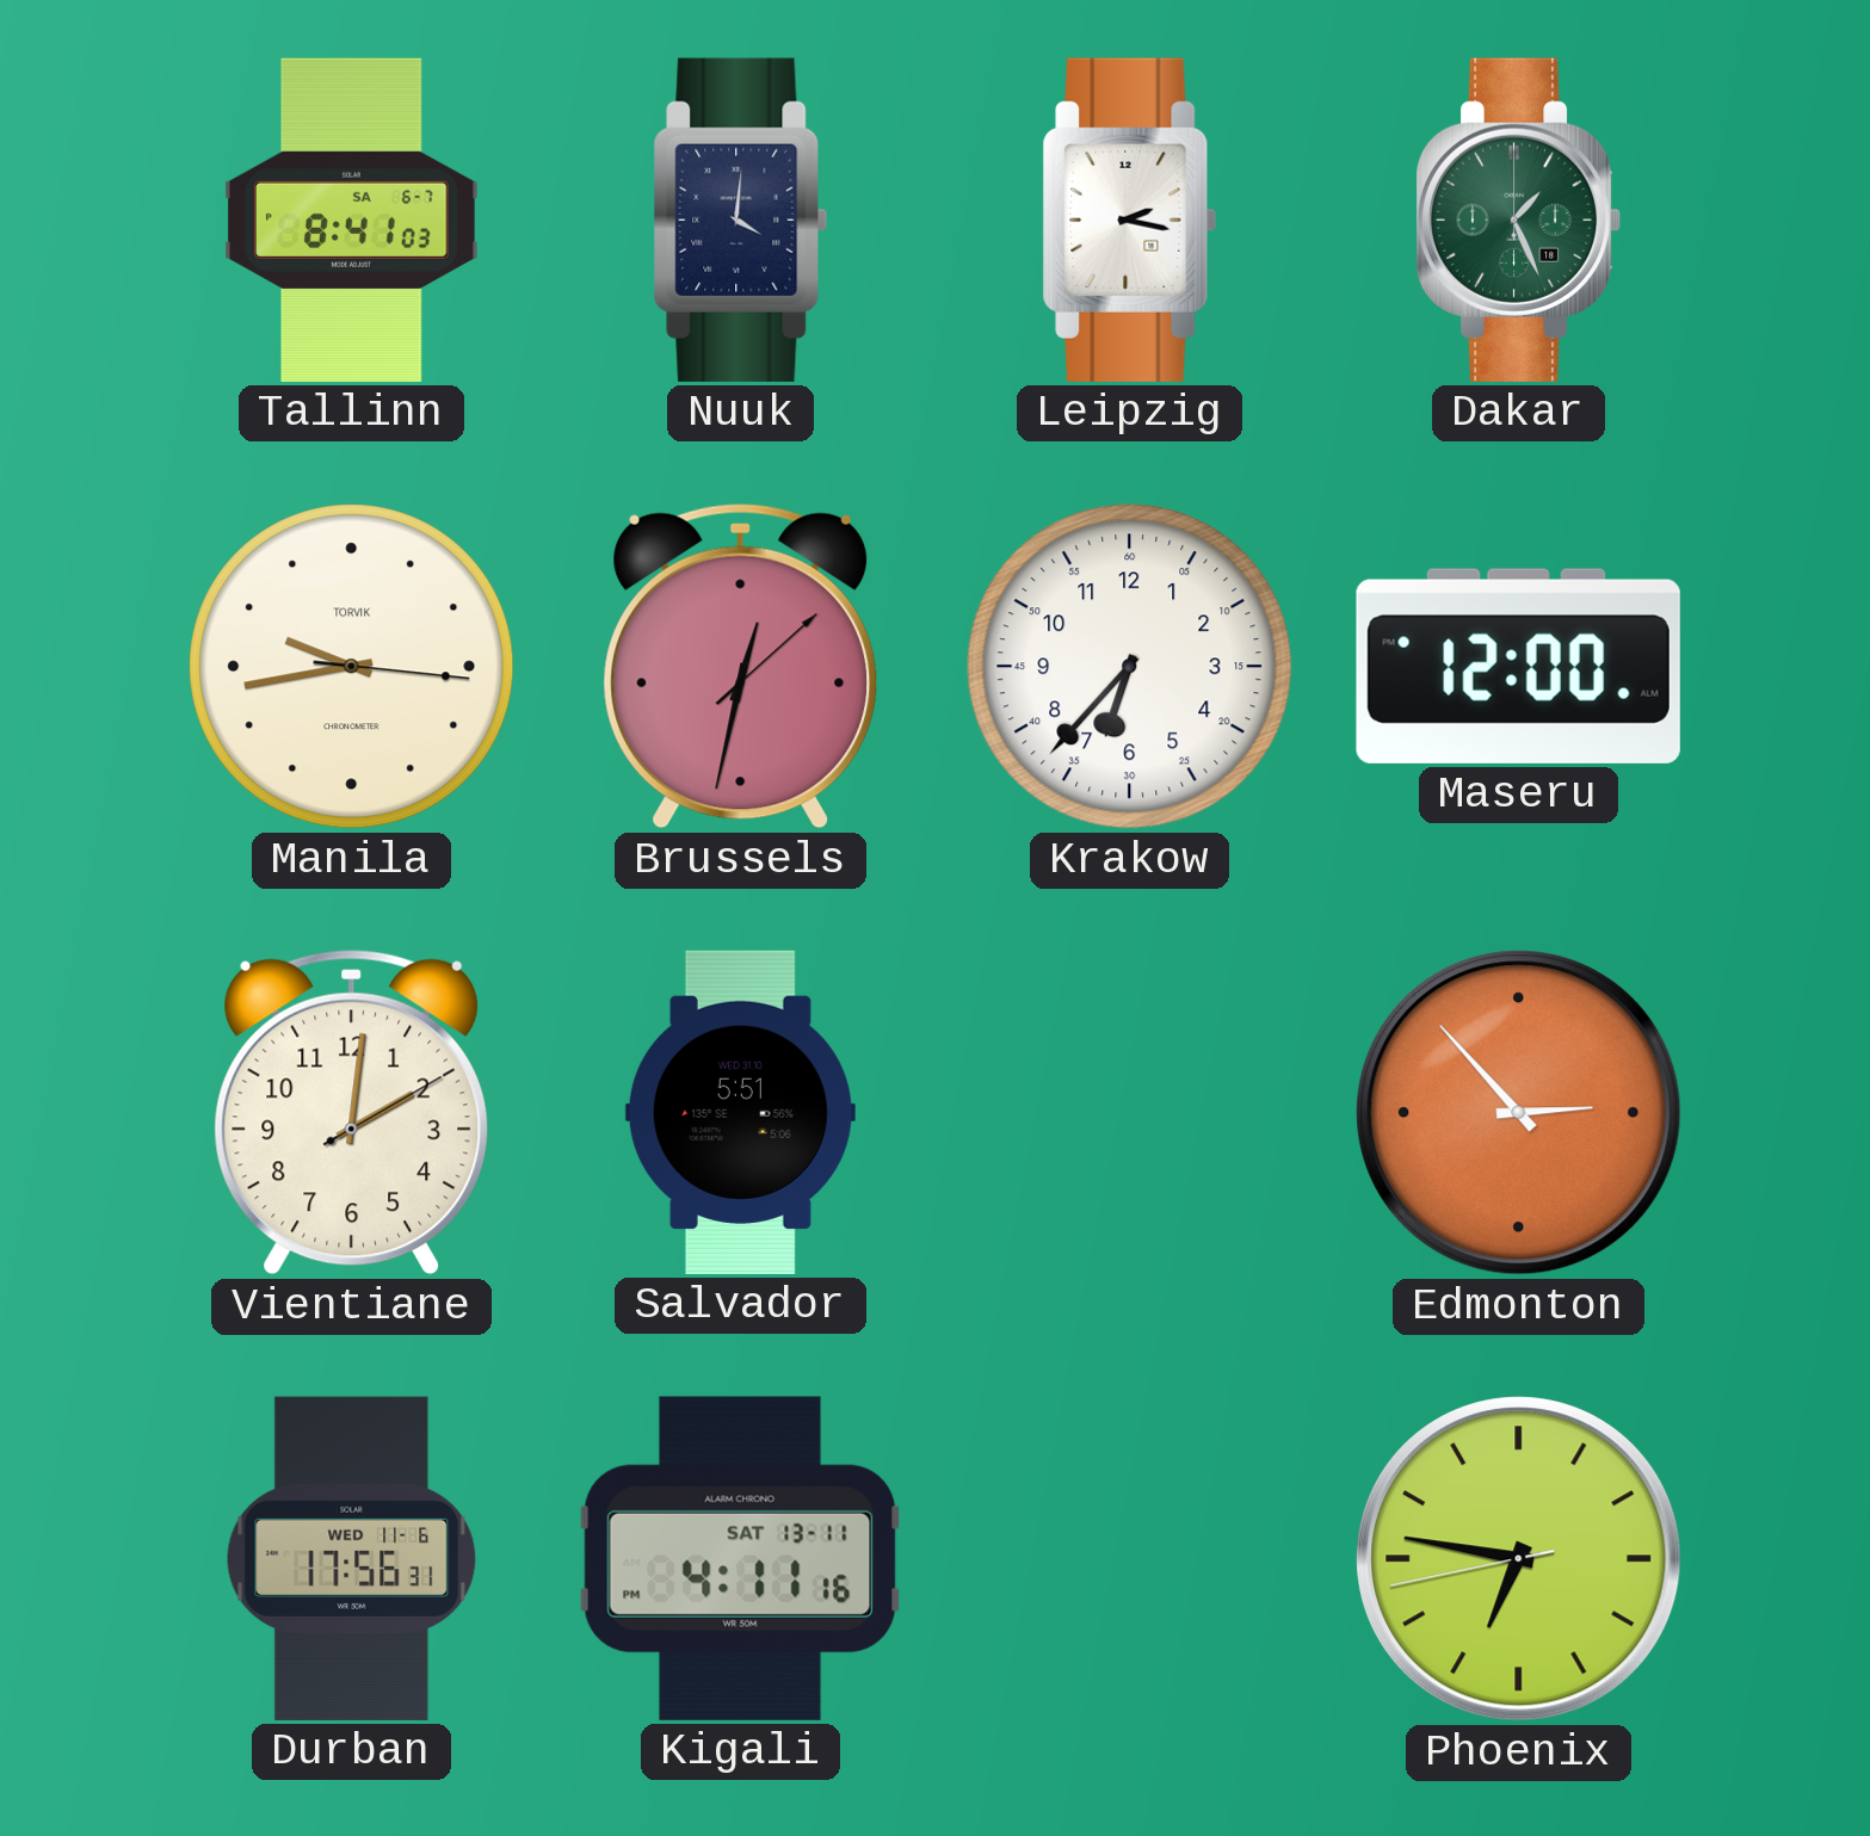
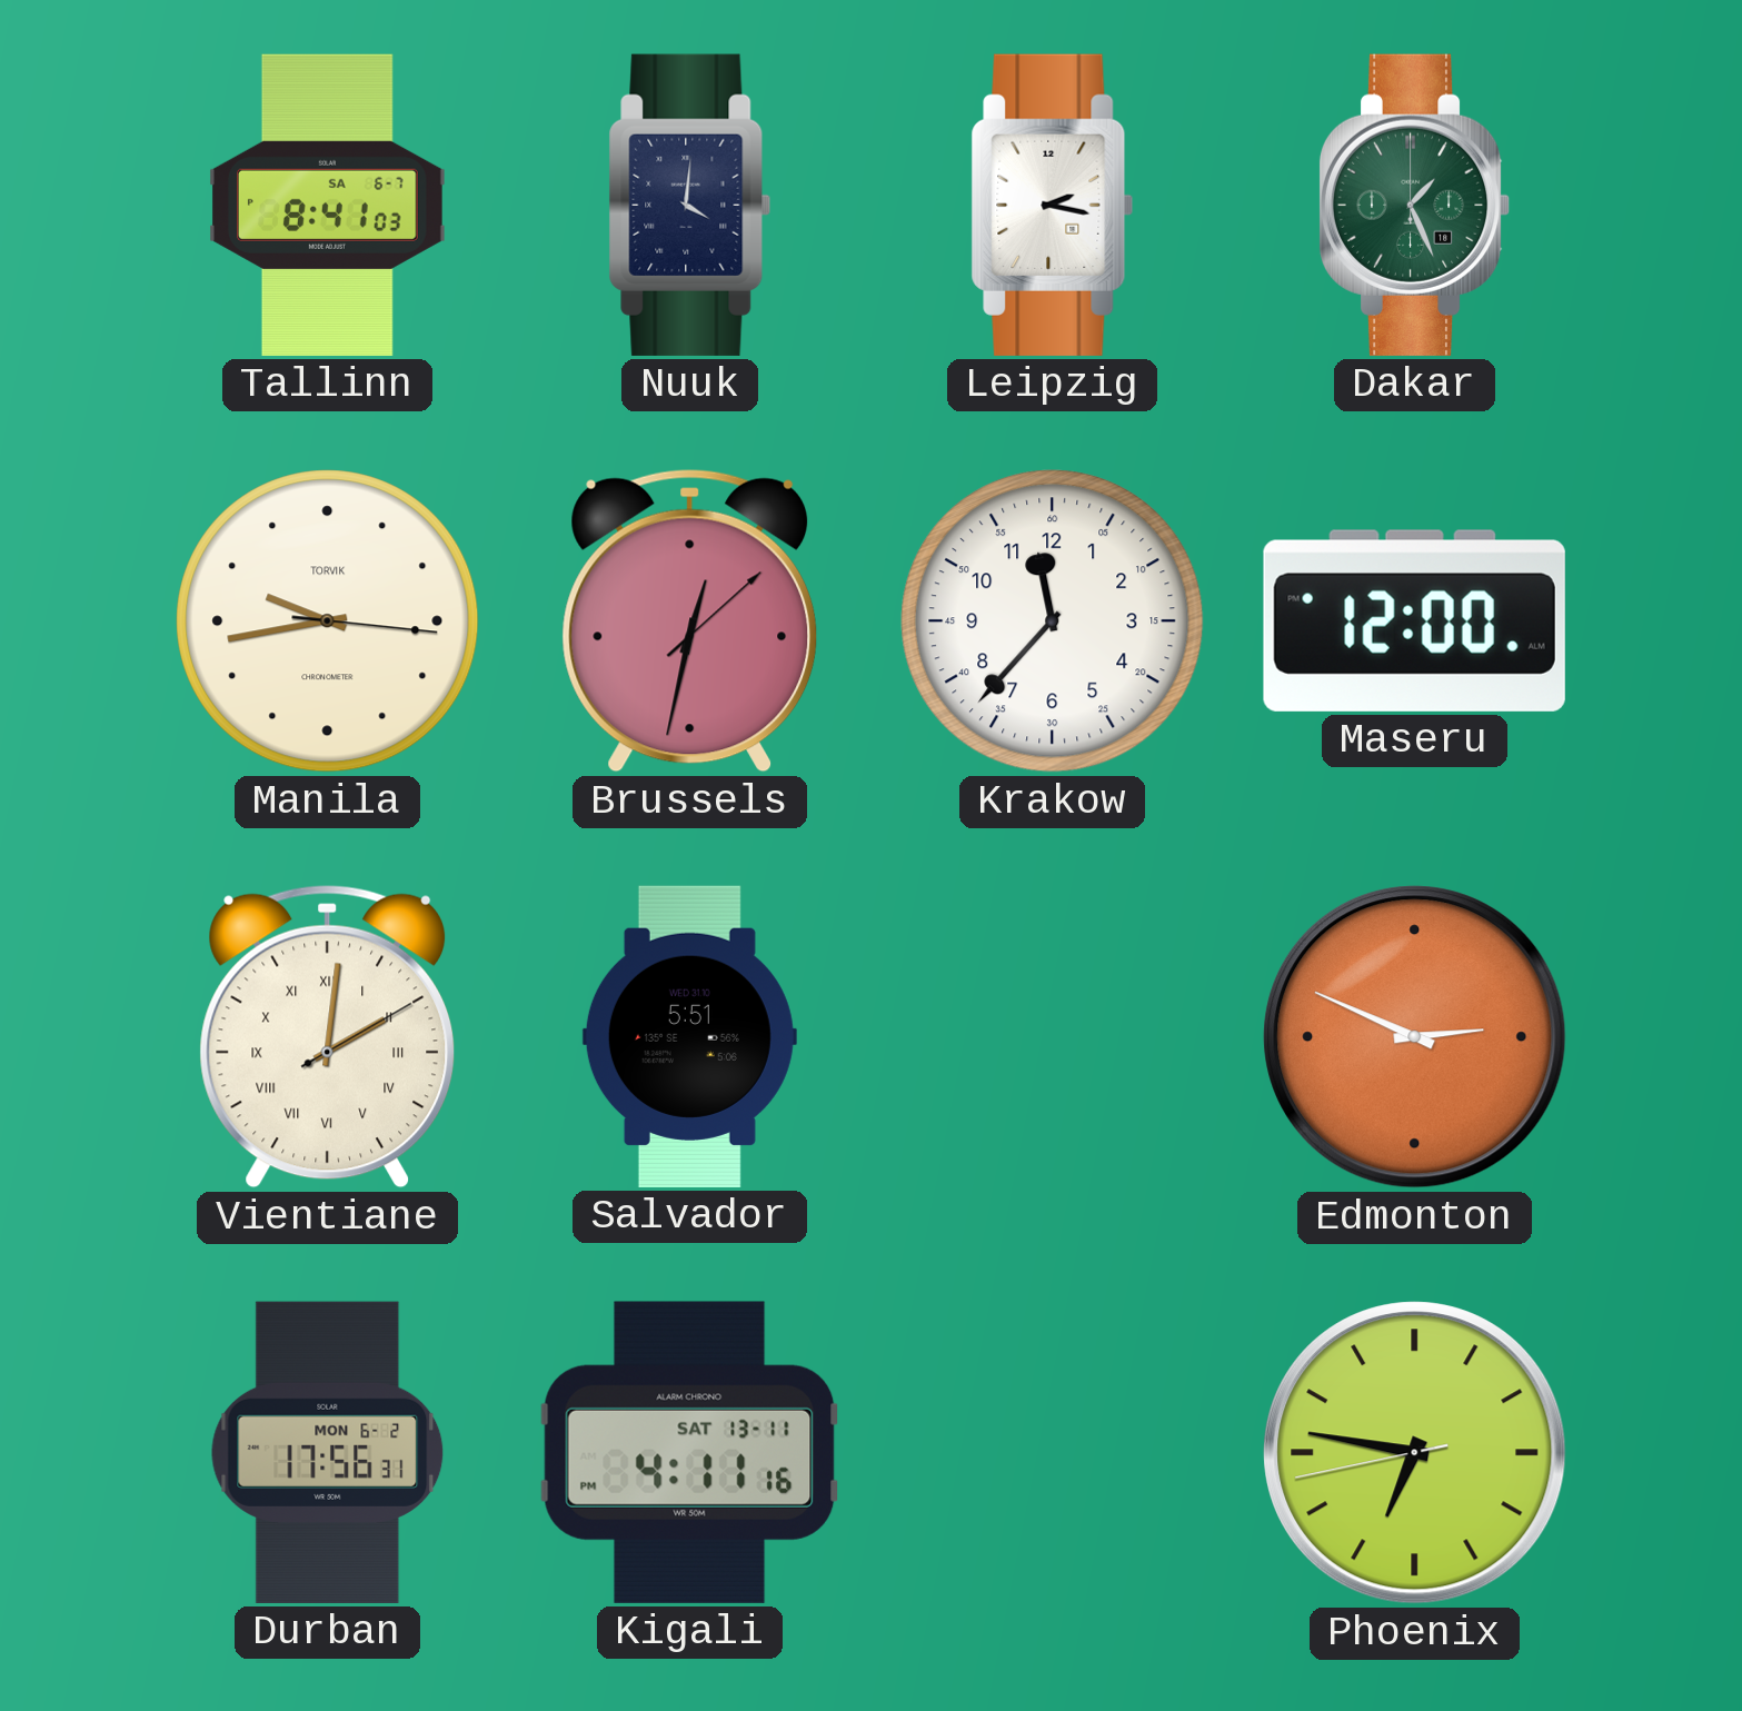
Krakow: 6:37 -> 11:37 (1053, 621)
Vientiane numerals: Arabic -> Roman (328, 1036)
Edmonton: 2:53 -> 2:49 (1415, 1037)
Durban date: WED 11-6 -> MON 6-2 (328, 1452)
